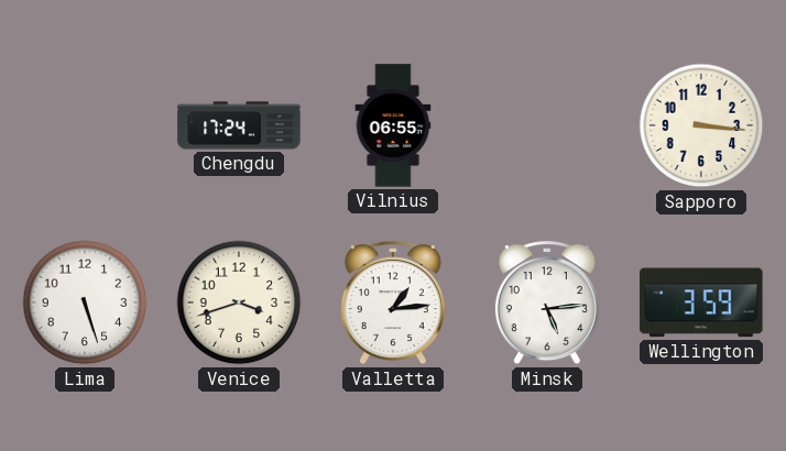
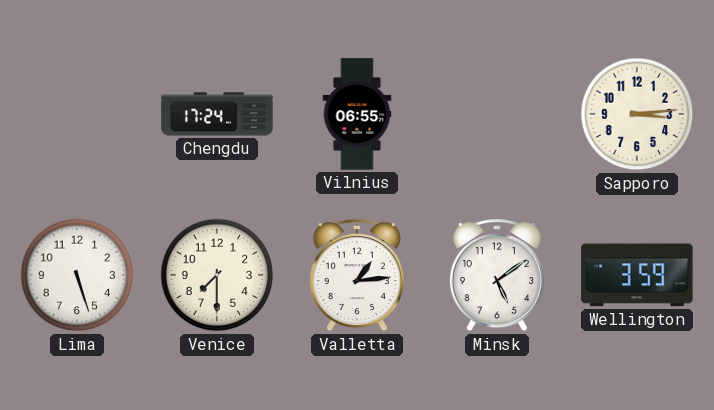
Sapporo: 3:16 -> 3:14 (637, 114)
Venice: 3:42 -> 7:30 (217, 275)
Minsk: 5:14 -> 5:09 (497, 276)
